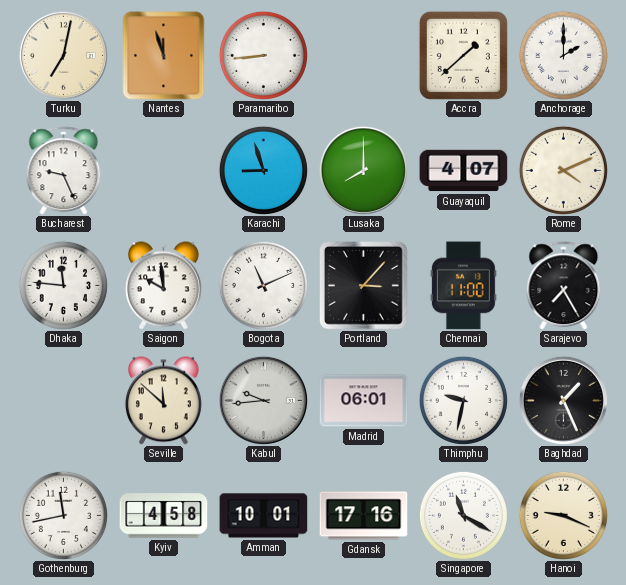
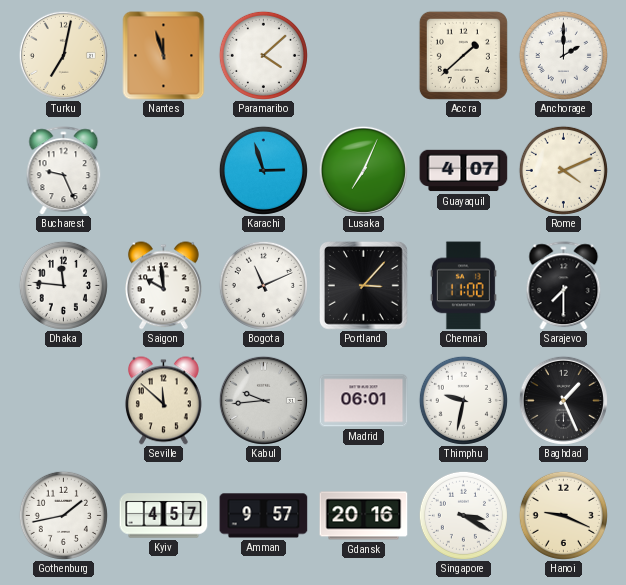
Paramaribo: 8:44 -> 4:08 (263, 55)
Karachi: 8:57 -> 2:57 (263, 170)
Lusaka: 8:00 -> 7:04 (363, 170)
Sarajevo: 7:25 -> 7:30 (564, 286)
Gothenburg: 11:43 -> 1:43 (63, 515)
Kyiv: 4:58 -> 4:57 (164, 516)
Amman: 10:01 -> 9:57 (264, 516)
Gdansk: 17:16 -> 20:16 (364, 516)
Singapore: 11:20 -> 3:20 (463, 515)
